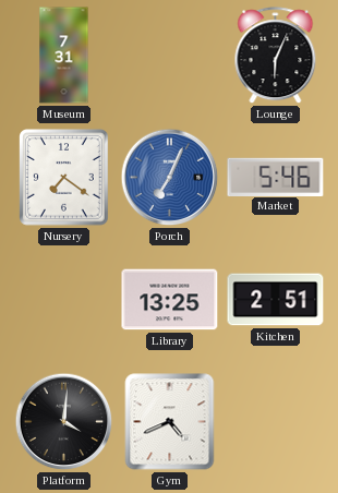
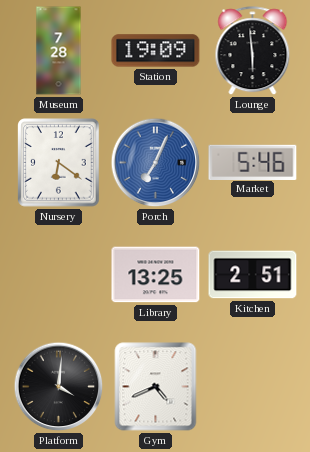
Museum: 7:31 -> 7:28 (59, 51)
Station: none -> 19:09 (156, 51)
Lounge: 6:04 -> 5:59 (253, 51)
Nursery: 7:21 -> 6:21 (59, 163)
